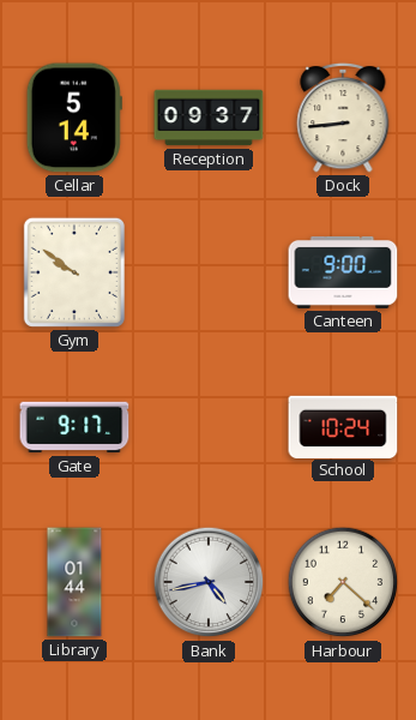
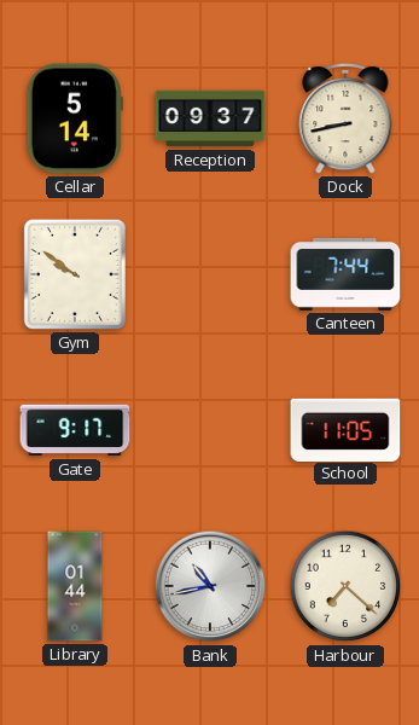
Dock: 8:44 -> 8:43 (345, 118)
Canteen: 9:00 -> 7:44 (345, 274)
School: 10:24 -> 11:05 (345, 429)
Bank: 4:43 -> 10:43 (210, 586)
